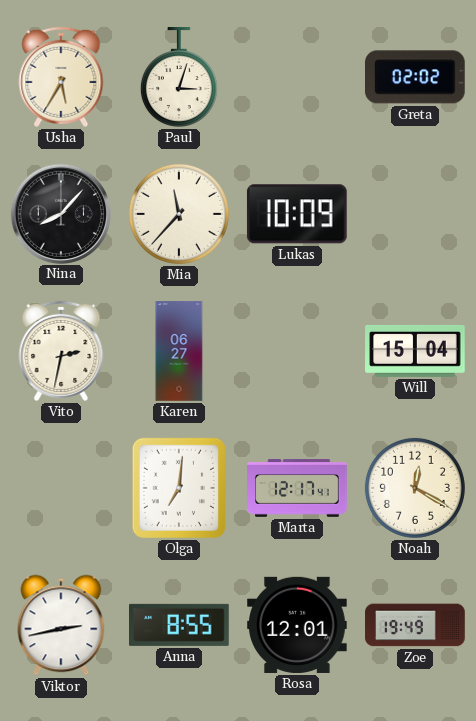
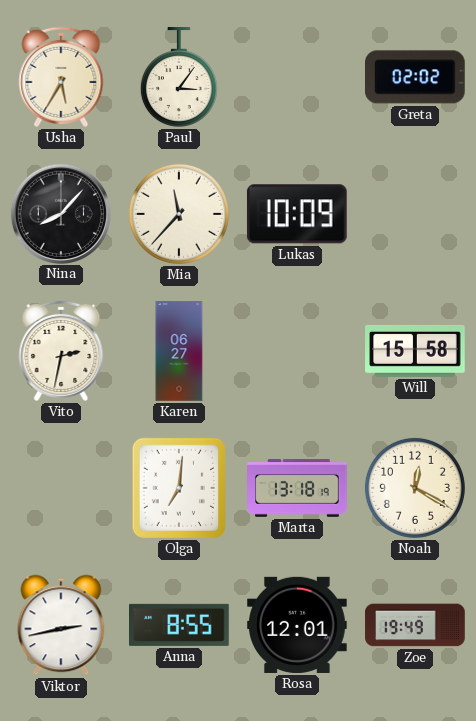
Paul: 3:03 -> 3:06 (179, 77)
Will: 15:04 -> 15:58 (415, 351)
Marta: 12:17 -> 13:18 (297, 488)
